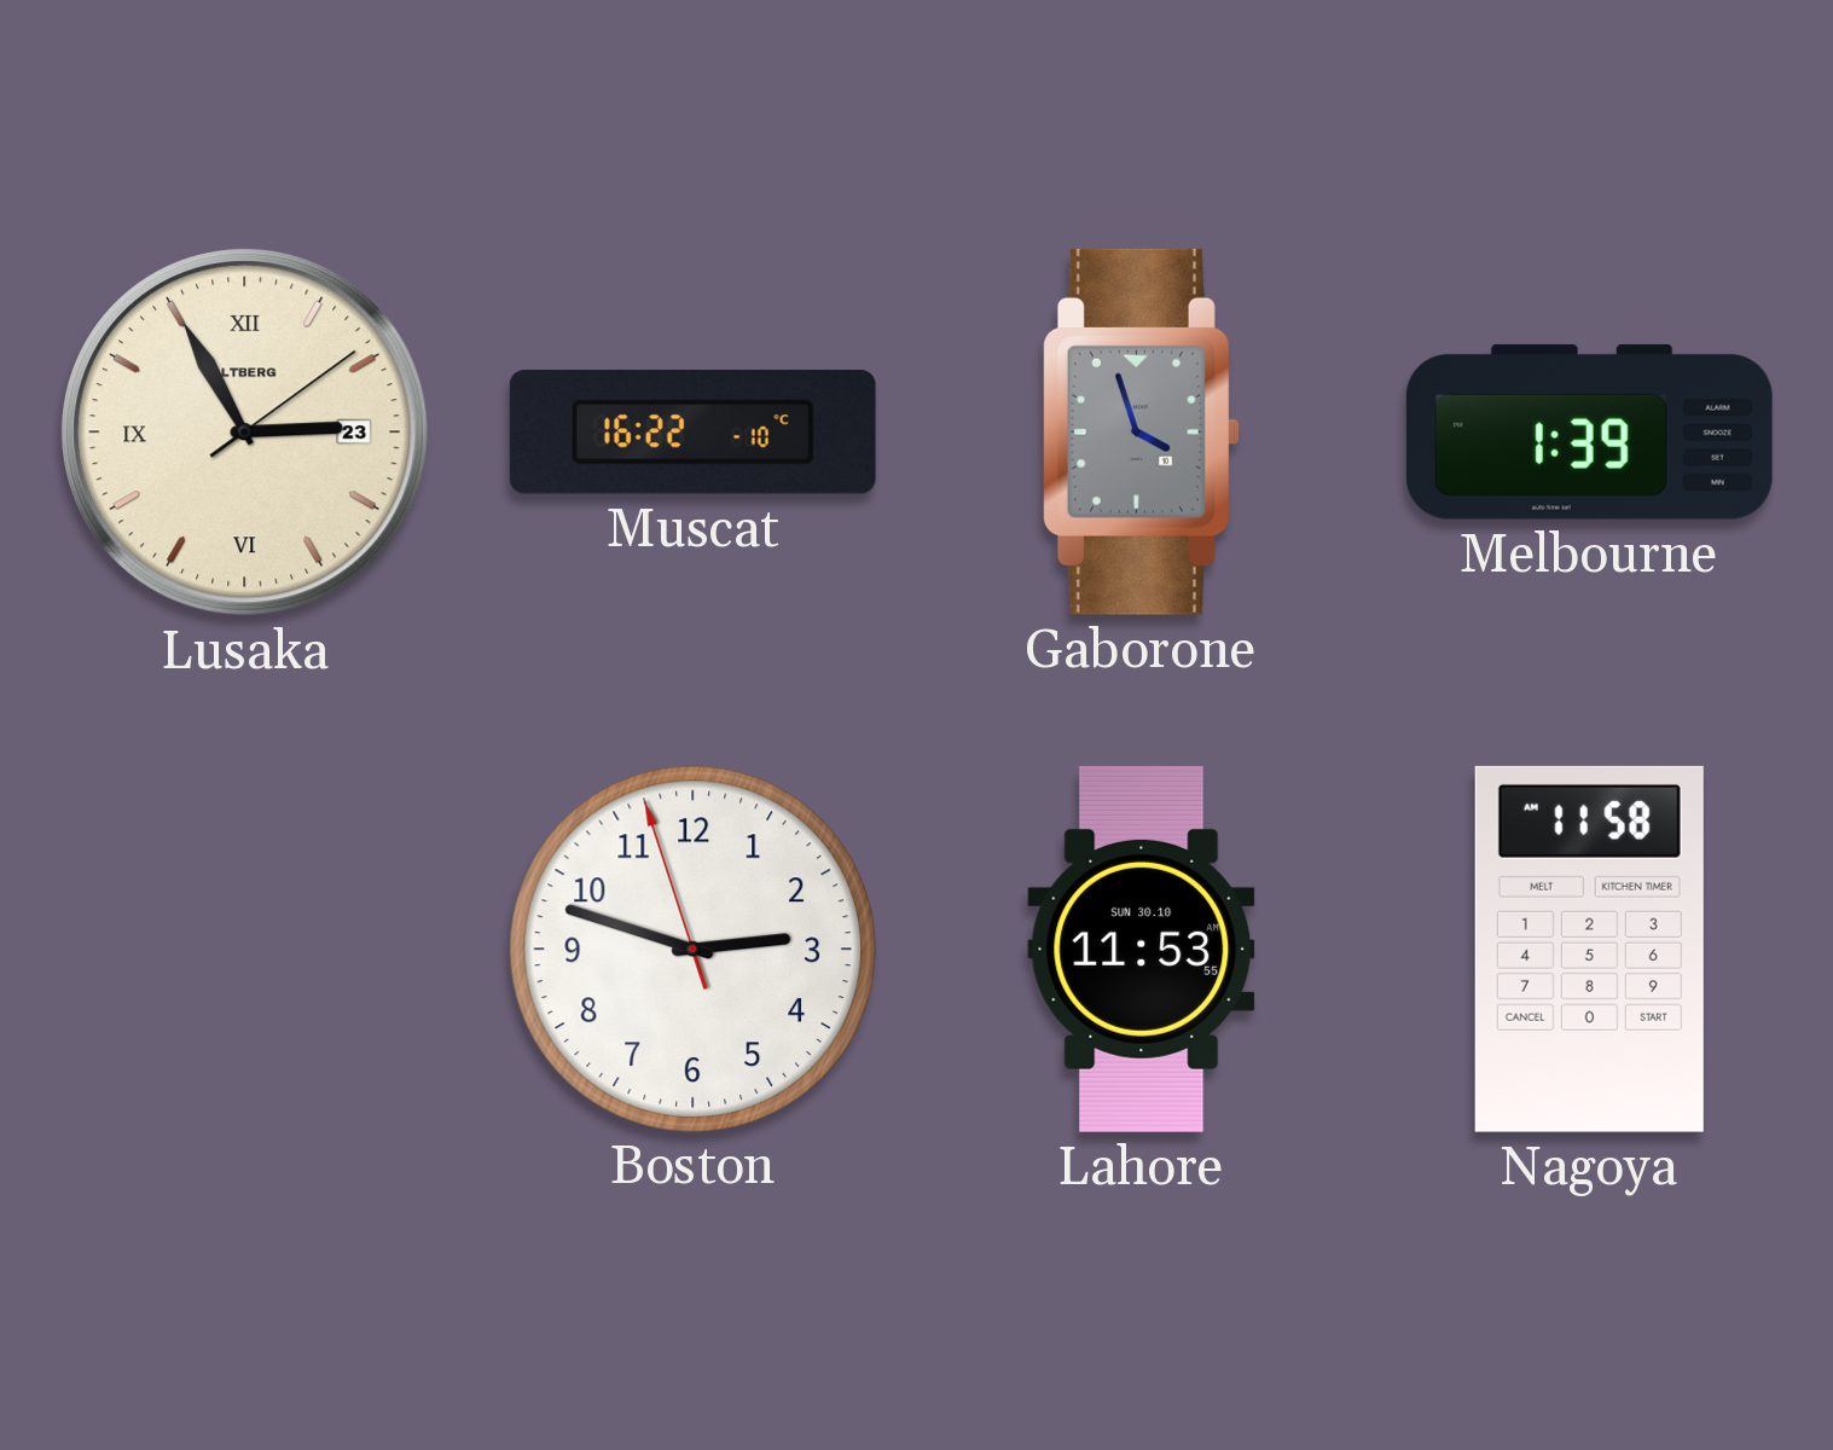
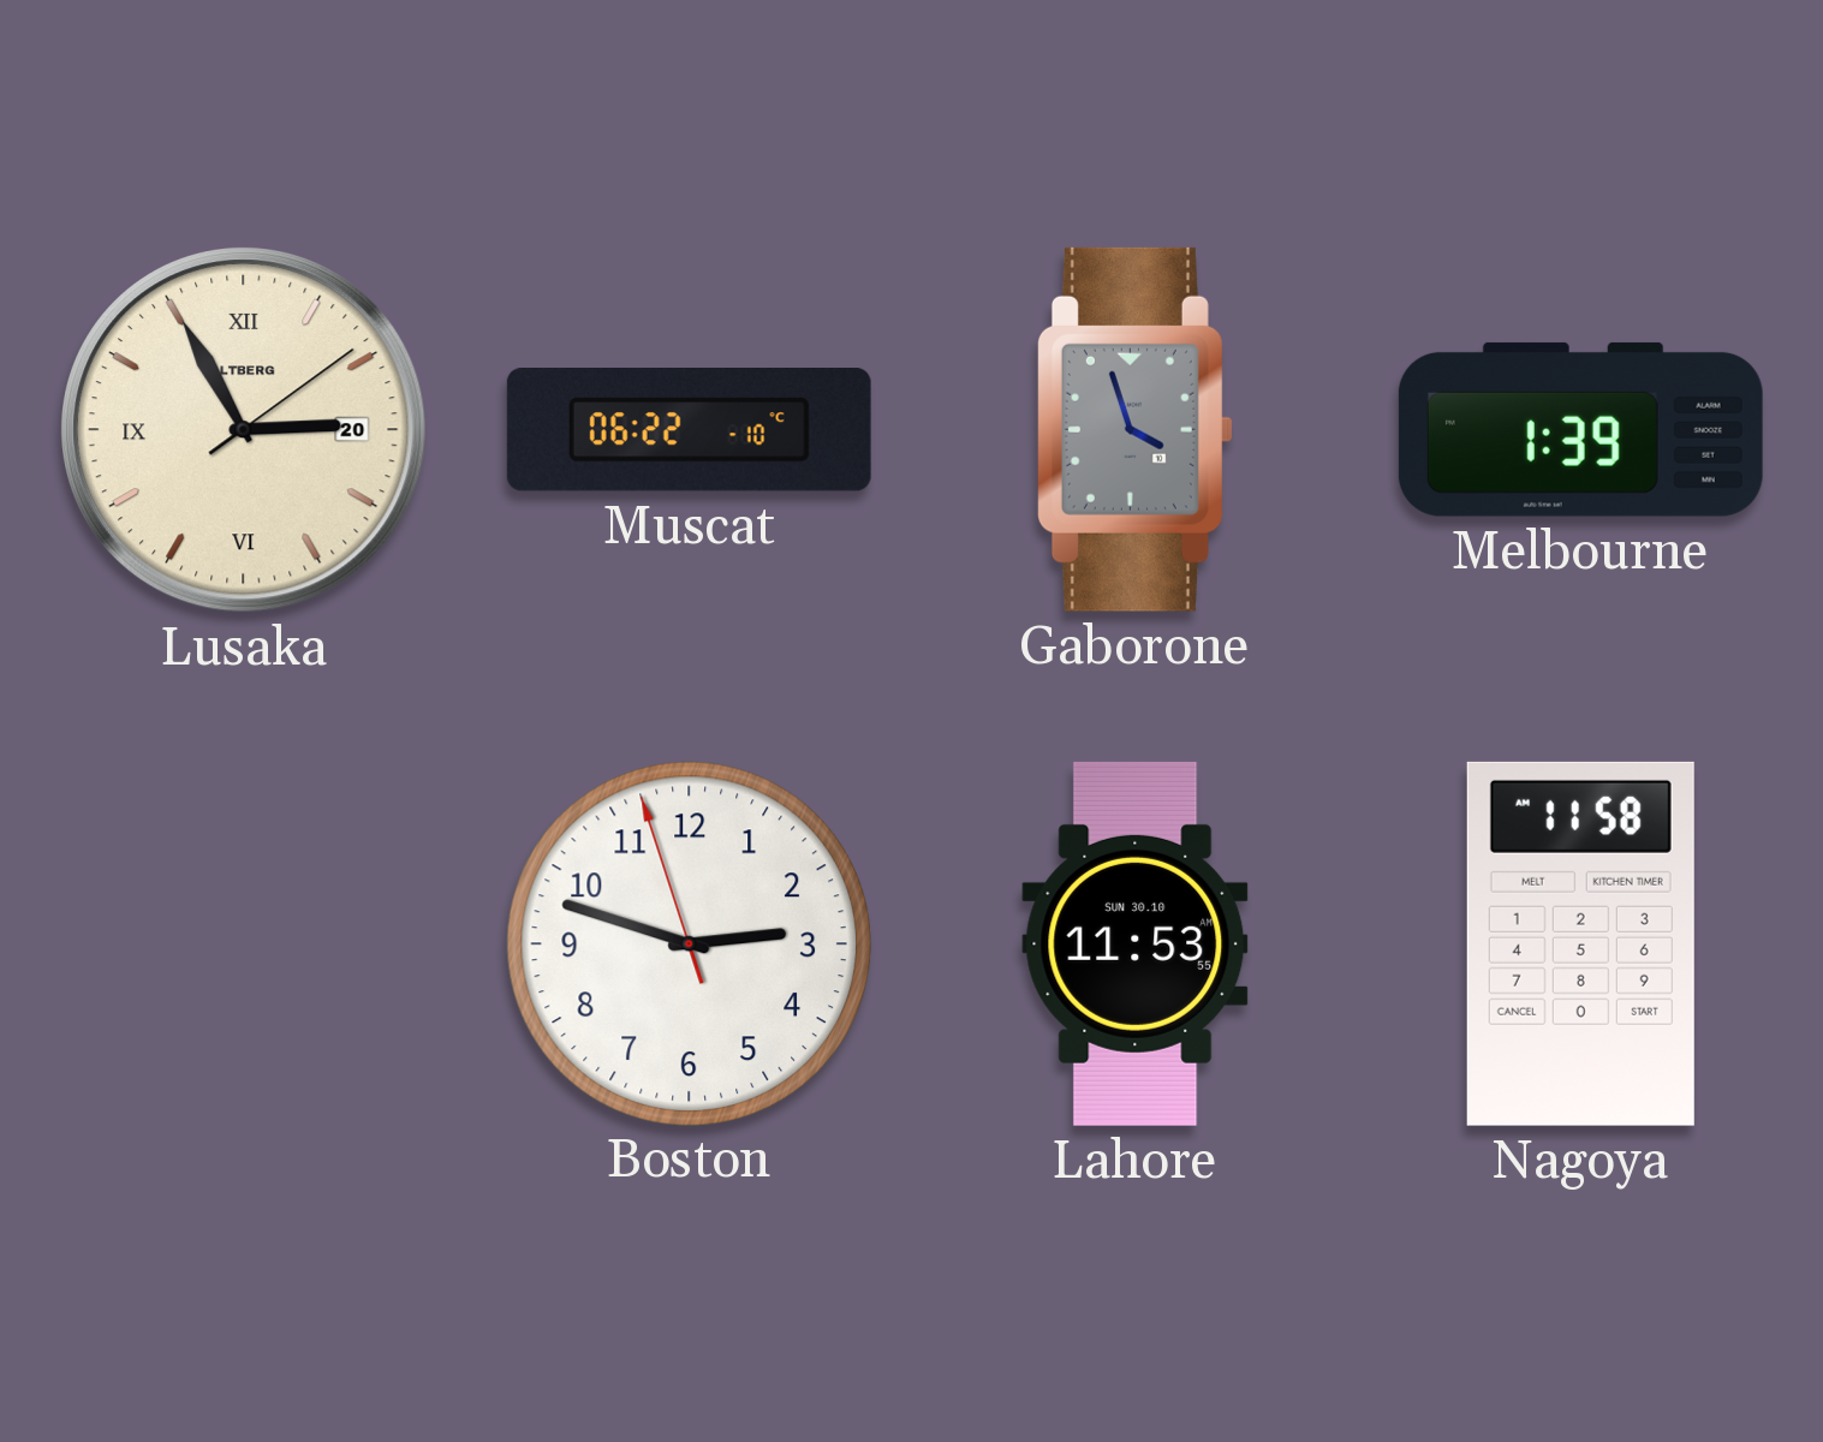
Lusaka date: 23 -> 20 (244, 430)
Muscat: 16:22 -> 06:22 (689, 429)
